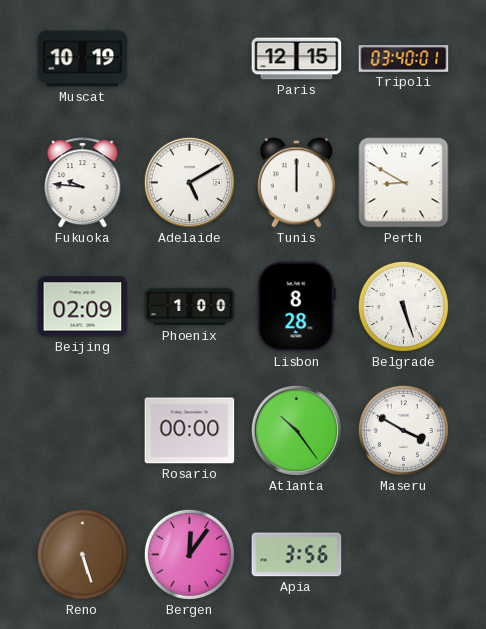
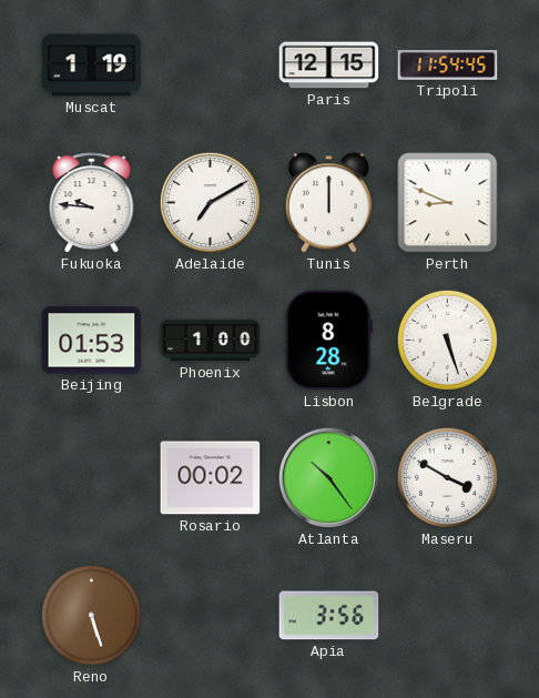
Muscat: 10:19 -> 1:19 (92, 65)
Tripoli: 03:40 -> 11:54 (448, 65)
Adelaide: 5:10 -> 7:10 (210, 202)
Perth: 8:50 -> 8:49 (448, 203)
Beijing: 02:09 -> 01:53 (92, 341)
Rosario: 00:00 -> 00:02 (211, 478)
Bergen: 12:06 -> none (189, 554)
